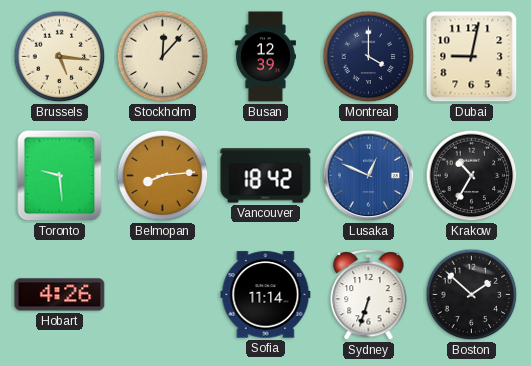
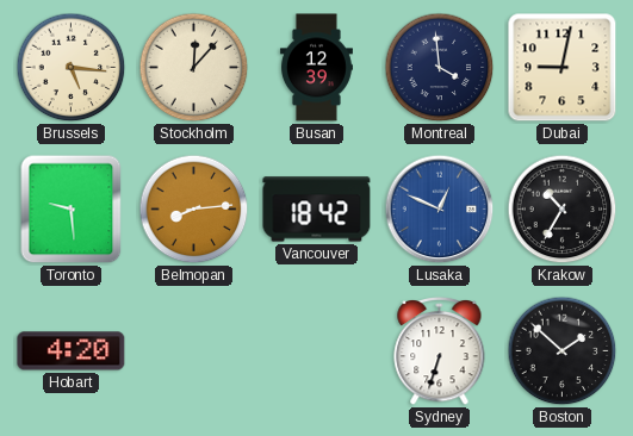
Montreal: 4:00 -> 3:59 (440, 68)
Hobart: 4:26 -> 4:20 (72, 351)
Sofia: 11:14 -> none (266, 295)
